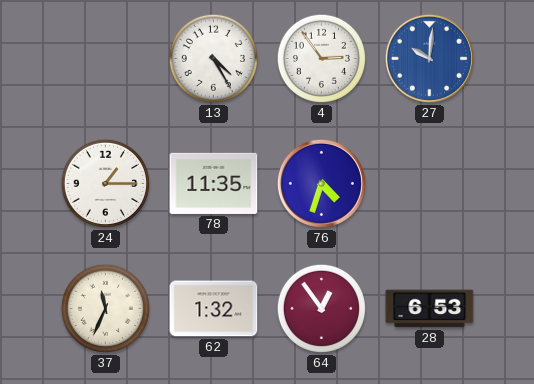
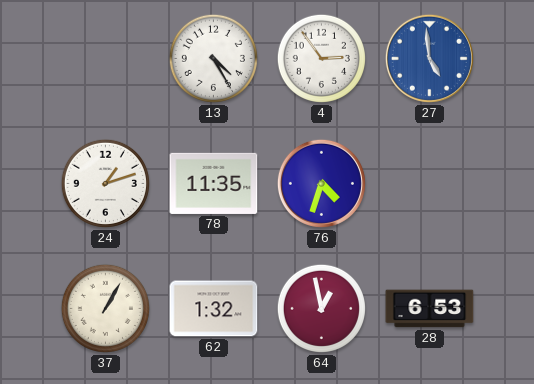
27: 10:01 -> 4:59 (429, 58)
24: 1:15 -> 1:12 (105, 183)
37: 11:34 -> 1:05 (105, 308)
64: 12:54 -> 12:58 (321, 308)
